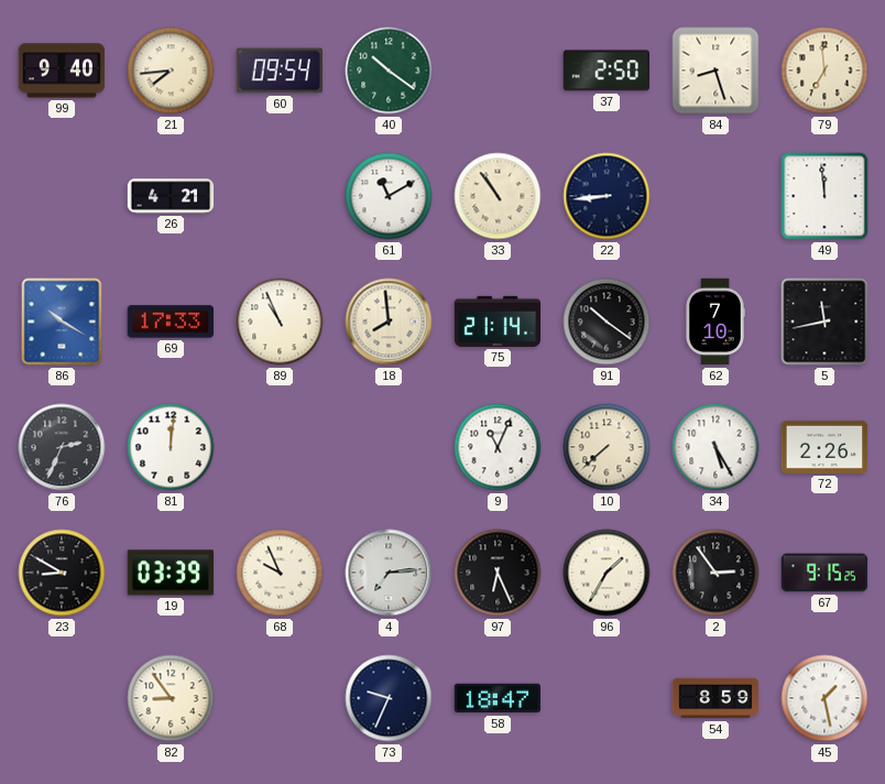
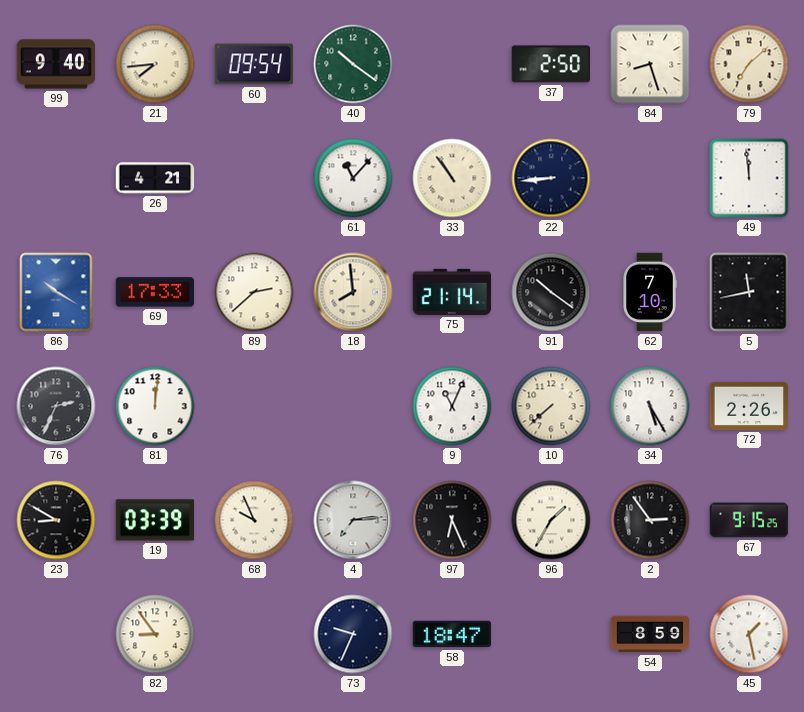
79: 6:59 -> 7:08 (749, 64)
61: 11:10 -> 11:07 (353, 178)
89: 10:56 -> 2:38 (254, 292)
